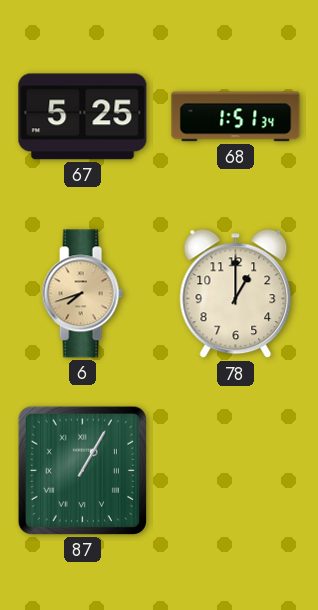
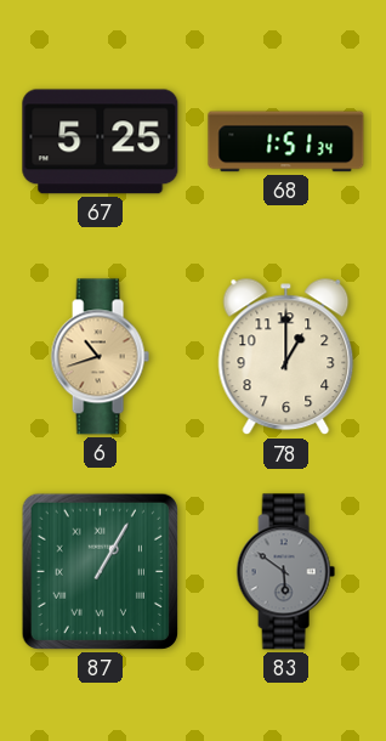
6: 7:42 -> 10:42 (100, 357)
83: none -> 5:51 (285, 572)
